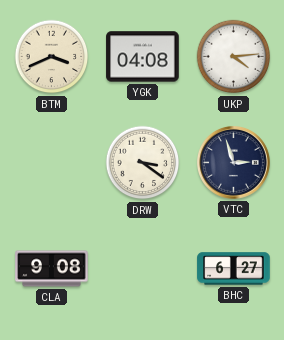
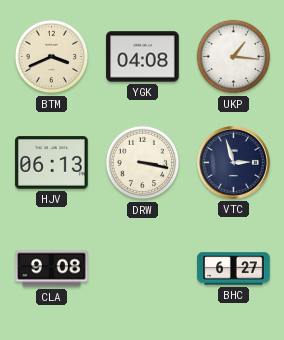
UKP: 4:14 -> 1:16 (234, 57)
HJV: none -> 06:13 (52, 163)
DRW: 3:21 -> 3:17 (143, 163)
